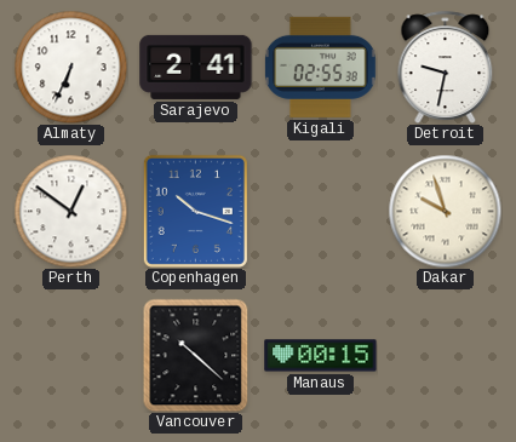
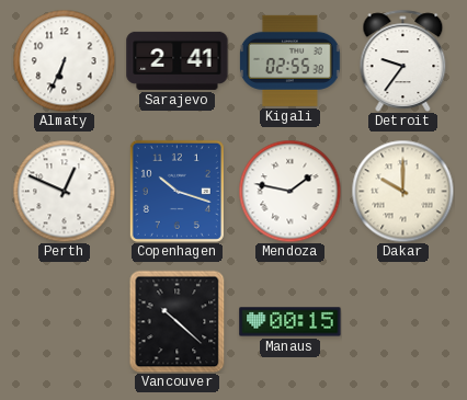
Detroit: 9:32 -> 9:36 (403, 60)
Perth: 12:51 -> 12:49 (64, 191)
Mendoza: none -> 1:47 (289, 191)
Dakar: 9:57 -> 10:00 (402, 191)
